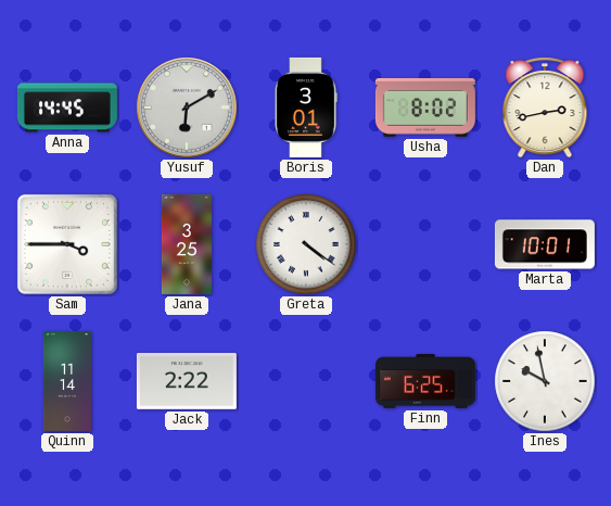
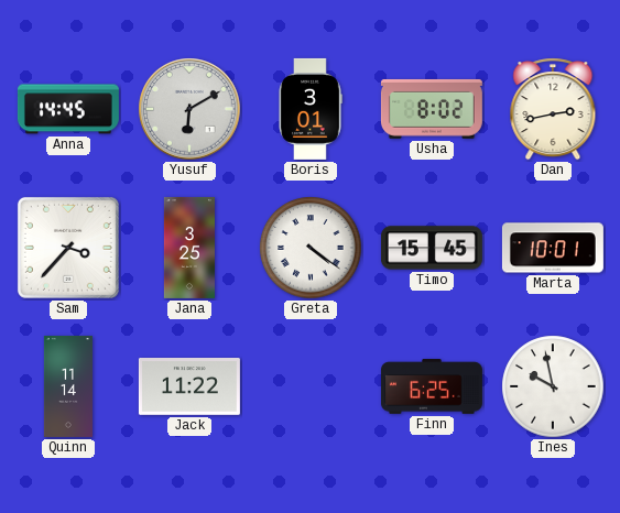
Sam: 3:45 -> 3:37 (68, 248)
Timo: none -> 15:45 (432, 248)
Jack: 2:22 -> 11:22 (189, 388)
